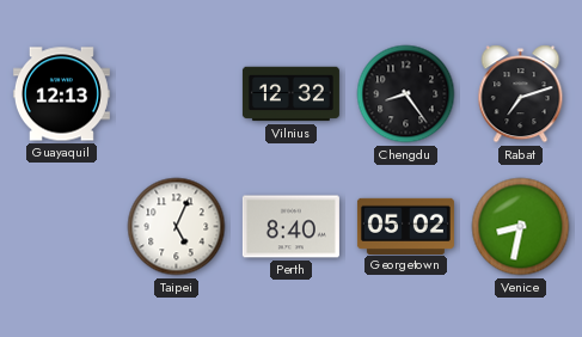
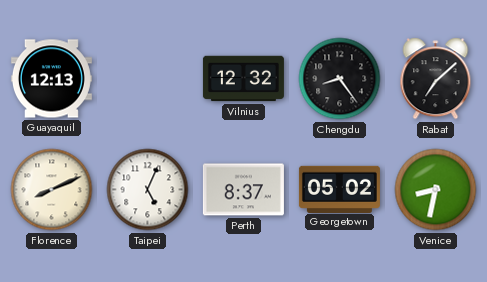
Rabat: 7:12 -> 7:08 (436, 79)
Florence: none -> 8:11 (52, 190)
Perth: 8:40 -> 8:37 (243, 190)
